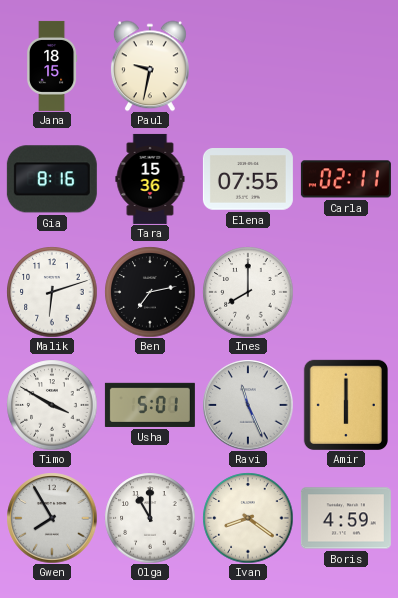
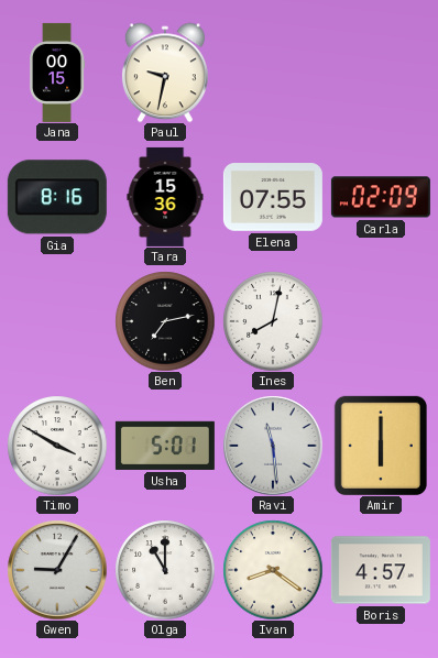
Jana: 18:15 -> 00:15 (58, 73)
Carla: 02:11 -> 02:09 (381, 197)
Malik: 6:12 -> none (52, 292)
Ines: 8:00 -> 8:02 (273, 321)
Ravi: 11:26 -> 11:29 (273, 446)
Gwen: 7:55 -> 9:05 (57, 570)
Boris: 4:59 -> 4:57 (381, 570)
